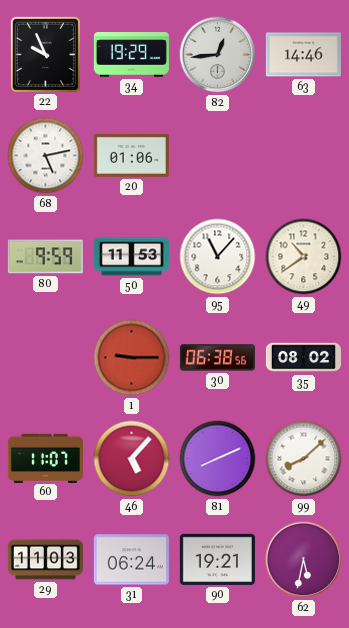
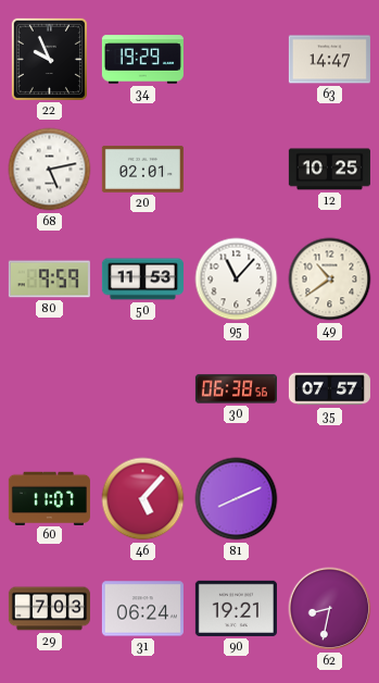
82: 12:44 -> none (218, 55)
63: 14:46 -> 14:47 (329, 60)
20: 01:06 -> 02:01 (142, 169)
12: none -> 10:25 (329, 170)
1: 9:15 -> none (132, 358)
35: 08:02 -> 07:57 (329, 389)
99: 8:08 -> none (304, 459)
29: 11:03 -> 7:03 (49, 609)
62: 5:32 -> 8:32 (330, 609)
